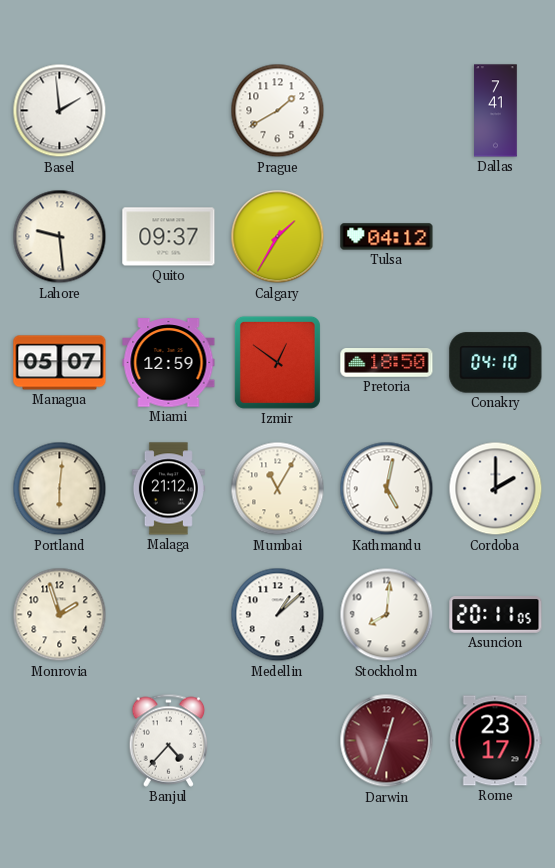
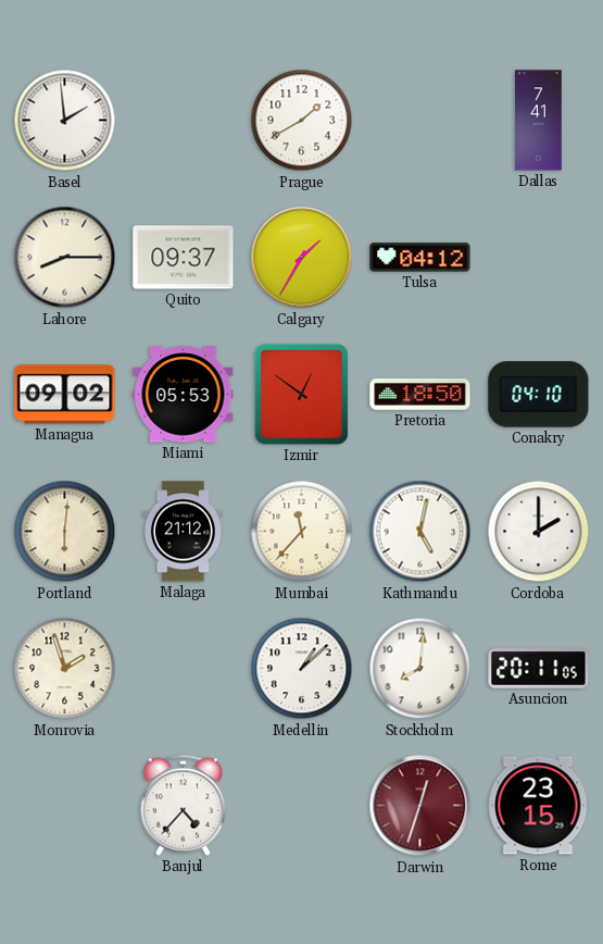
Lahore: 9:29 -> 8:15 (65, 258)
Managua: 05:07 -> 09:02 (65, 395)
Miami: 12:59 -> 05:53 (184, 395)
Mumbai: 11:05 -> 11:37 (302, 532)
Rome: 23:17 -> 23:15 (539, 806)
